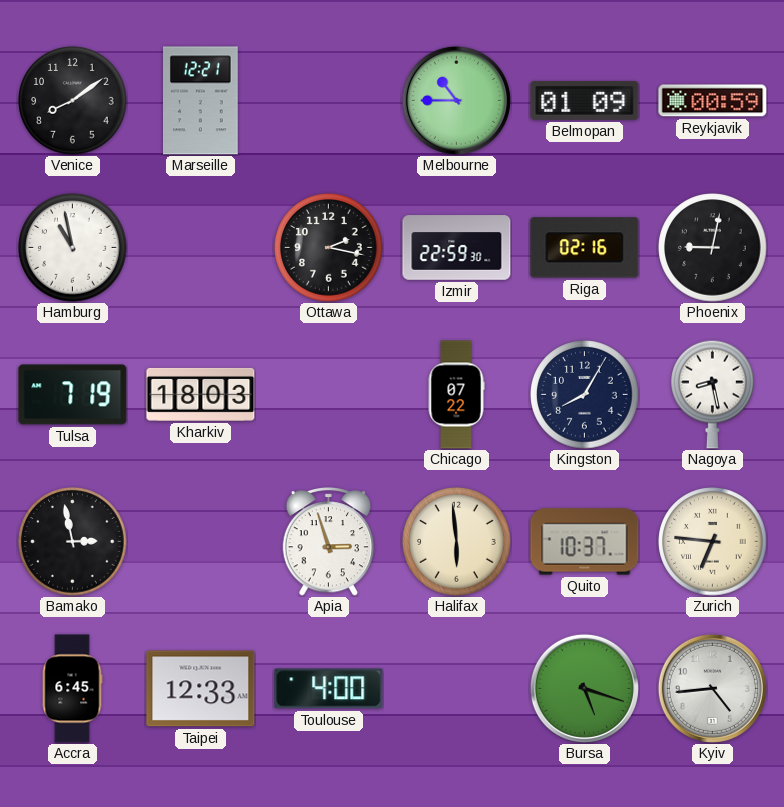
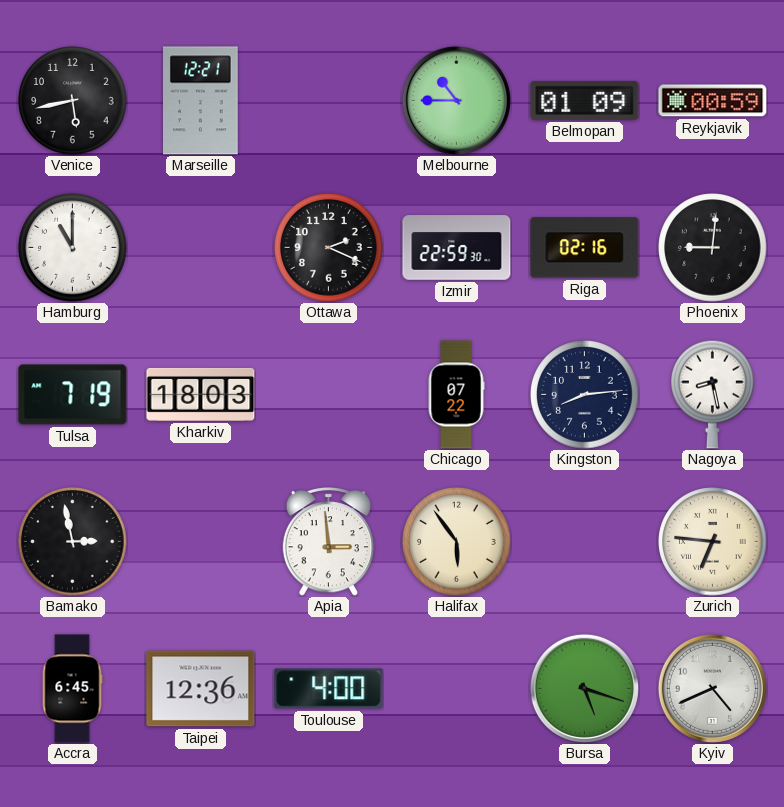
Venice: 8:09 -> 5:43 (73, 101)
Hamburg: 10:58 -> 11:00 (73, 248)
Ottawa: 2:17 -> 2:19 (329, 248)
Phoenix: 9:02 -> 9:01 (713, 248)
Kingston: 8:05 -> 8:14 (585, 395)
Apia: 2:57 -> 2:59 (329, 542)
Halifax: 5:59 -> 5:54 (457, 542)
Quito: 10:37 -> none (585, 542)
Taipei: 12:33 -> 12:36 (201, 689)
Kyiv: 4:44 -> 4:41 (712, 688)
